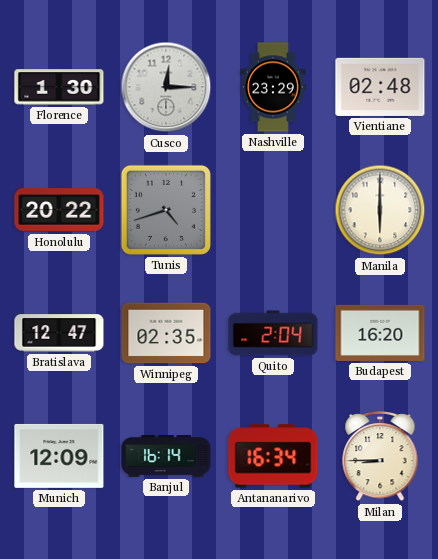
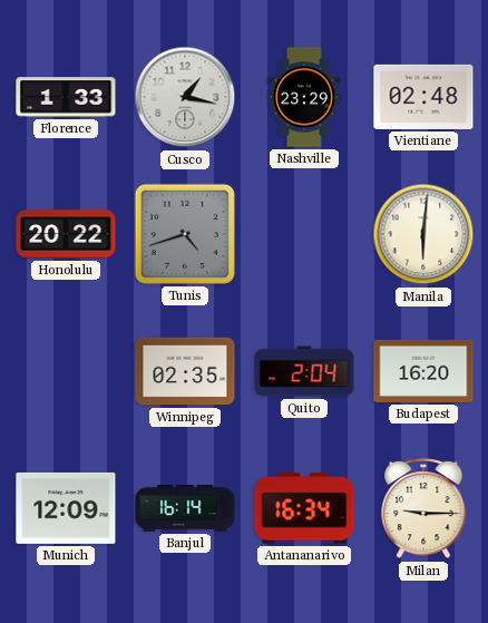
Florence: 1:30 -> 1:33 (66, 97)
Cusco: 12:15 -> 1:17 (185, 97)
Manila: 6:00 -> 6:01 (423, 234)
Bratislava: 12:47 -> none (59, 333)
Milan: 8:45 -> 9:15 (423, 508)
